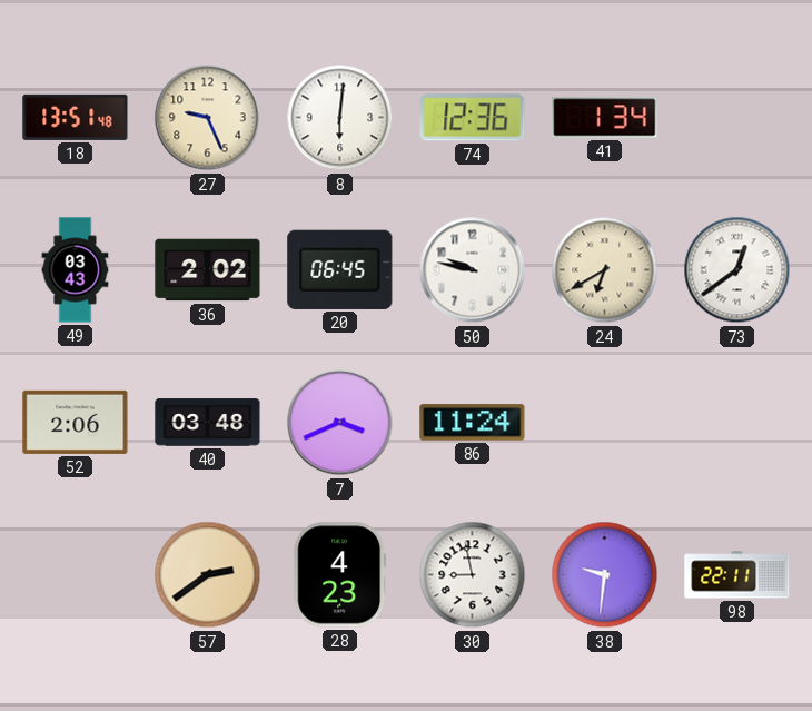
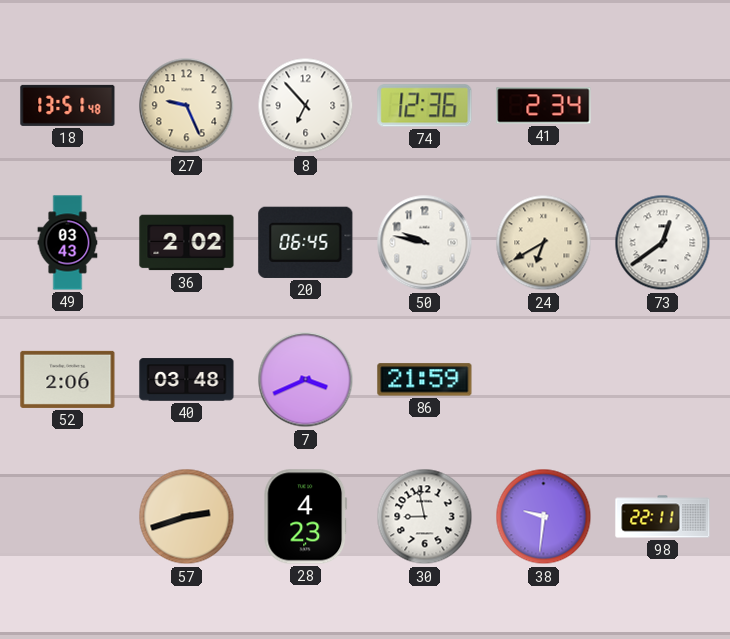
8: 6:01 -> 6:53 (306, 106)
41: 1:34 -> 2:34 (544, 106)
86: 11:24 -> 21:59 (425, 380)
57: 2:39 -> 2:42 (187, 517)
